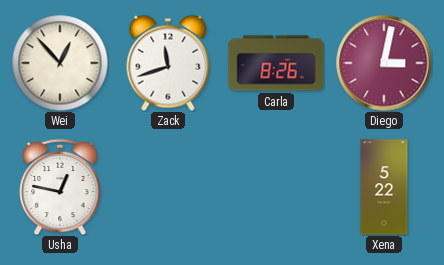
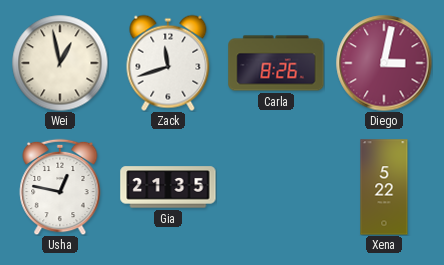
Wei: 12:53 -> 12:58 (60, 63)
Gia: none -> 21:35 (168, 187)
